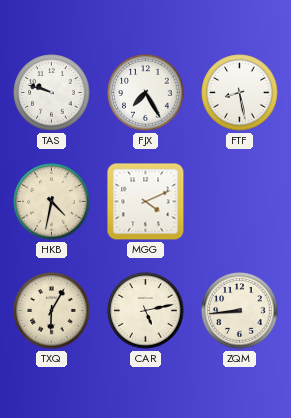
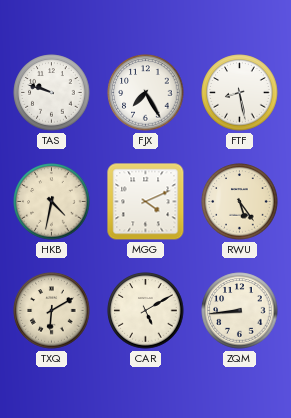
RWU: none -> 5:24 (240, 202)
TXQ: 6:05 -> 6:10 (52, 311)
CAR: 5:13 -> 5:10 (146, 311)
